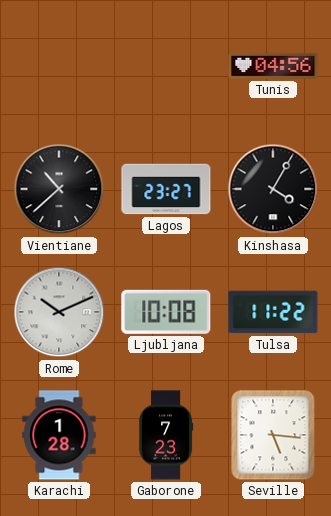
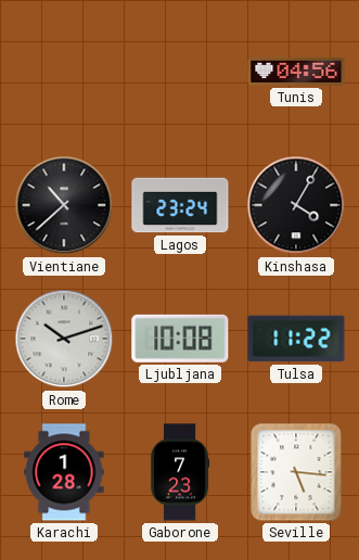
Lagos: 23:27 -> 23:24 (180, 205)
Rome: 10:11 -> 10:12 (64, 339)
